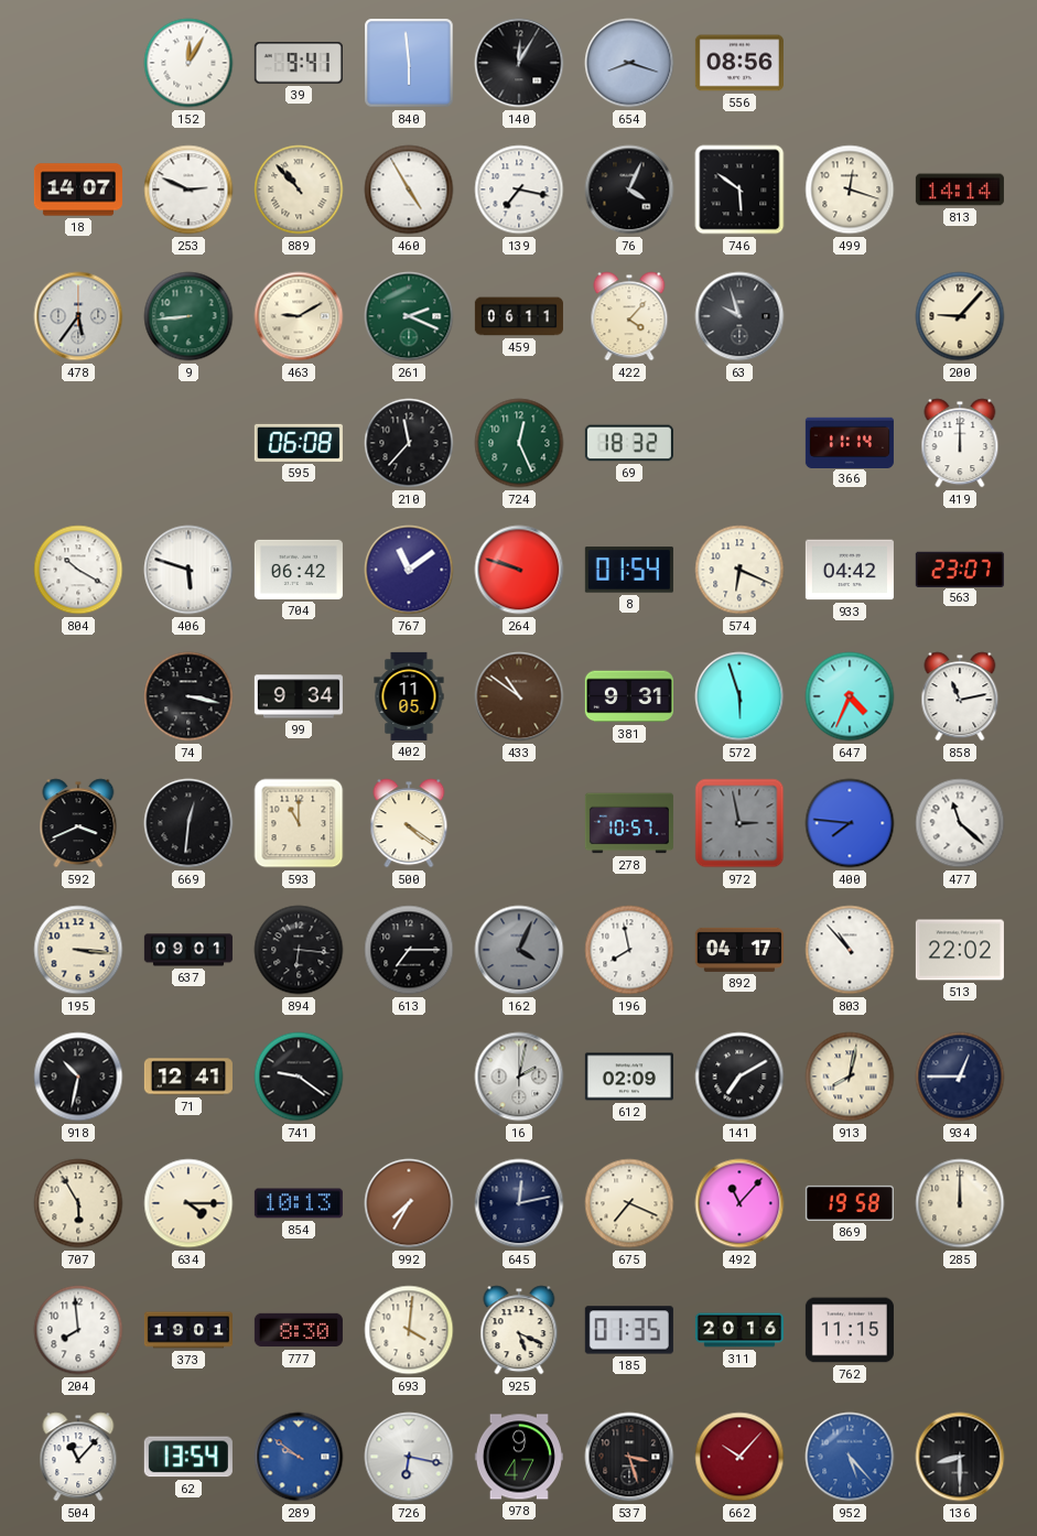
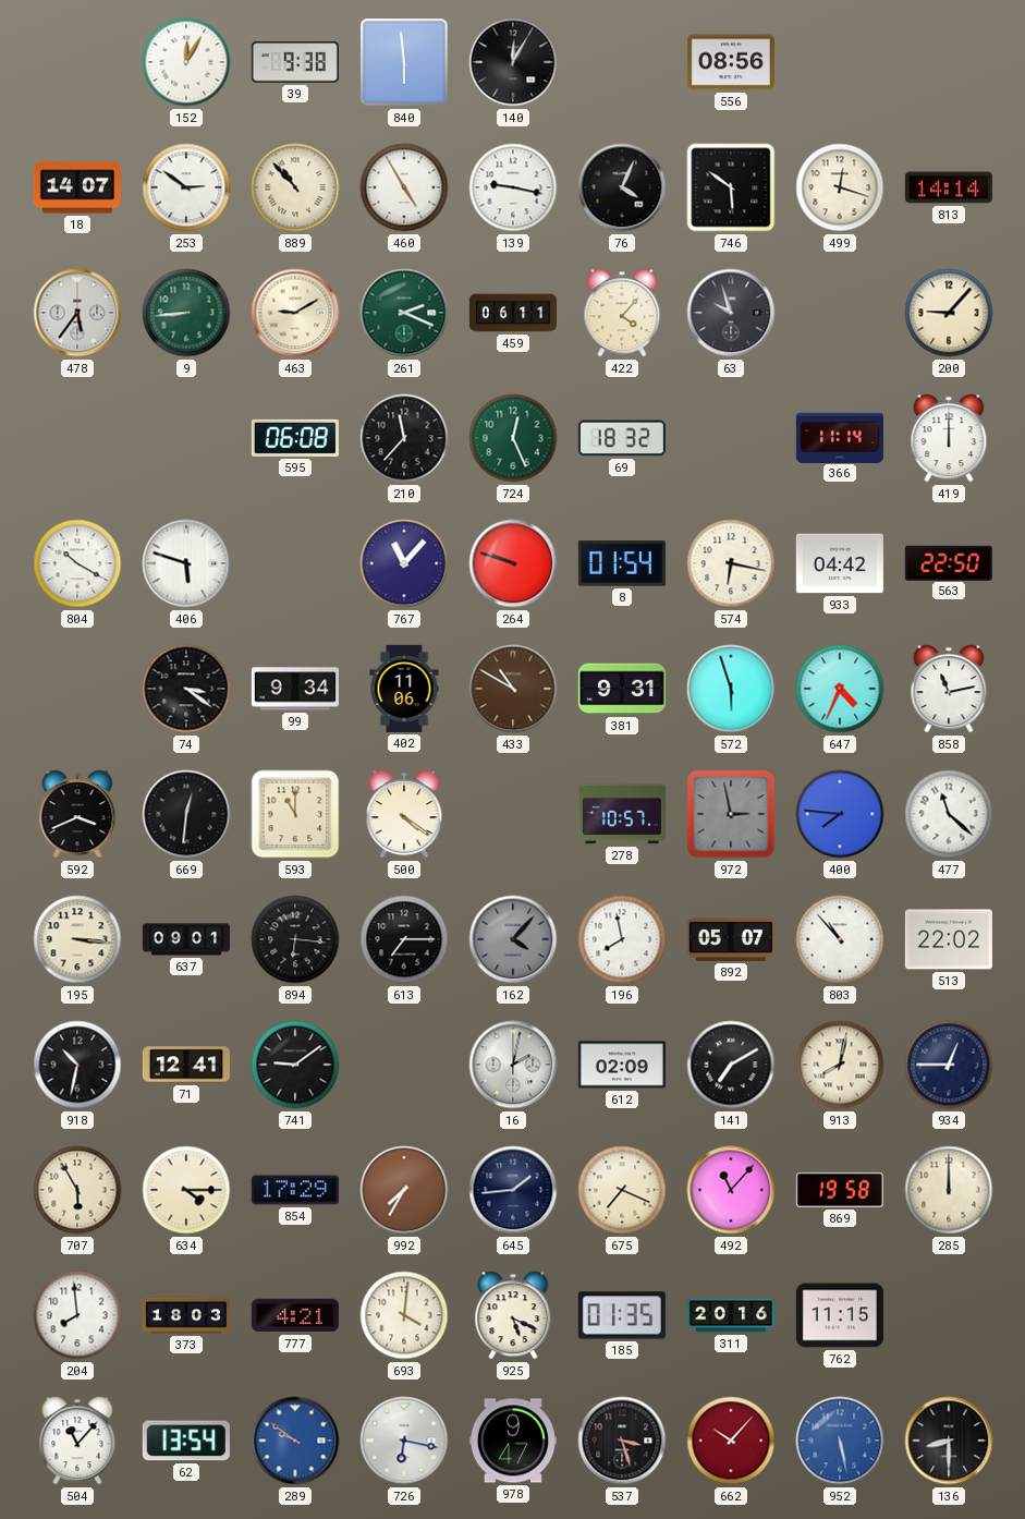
39: 9:41 -> 9:38 (295, 62)
654: 8:18 -> none (629, 63)
253: 2:49 -> 2:51 (186, 187)
139: 7:17 -> 9:17 (513, 187)
704: 06:42 -> none (299, 570)
767: 11:09 -> 11:07 (404, 563)
574: 6:19 -> 6:17 (731, 563)
563: 23:07 -> 22:50 (949, 562)
74: 3:17 -> 3:21 (186, 689)
402: 11:05 -> 11:06 (404, 689)
433: 10:51 -> 10:50 (513, 689)
162: 4:04 -> 4:07 (513, 939)
892: 04:17 -> 05:07 (731, 939)
741: 9:21 -> 9:09 (295, 1065)
854: 10:13 -> 17:29 (295, 1190)
645: 12:13 -> 1:44 (513, 1190)
373: 19:01 -> 18:03 (186, 1315)
777: 8:30 -> 4:21 (295, 1315)
952: 5:23 -> 5:28 (840, 1441)
